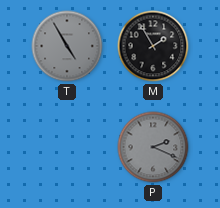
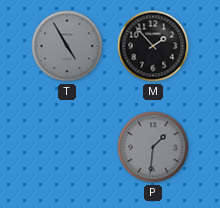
M: 1:55 -> 1:53 (153, 46)
P: 2:19 -> 1:31 (153, 147)
